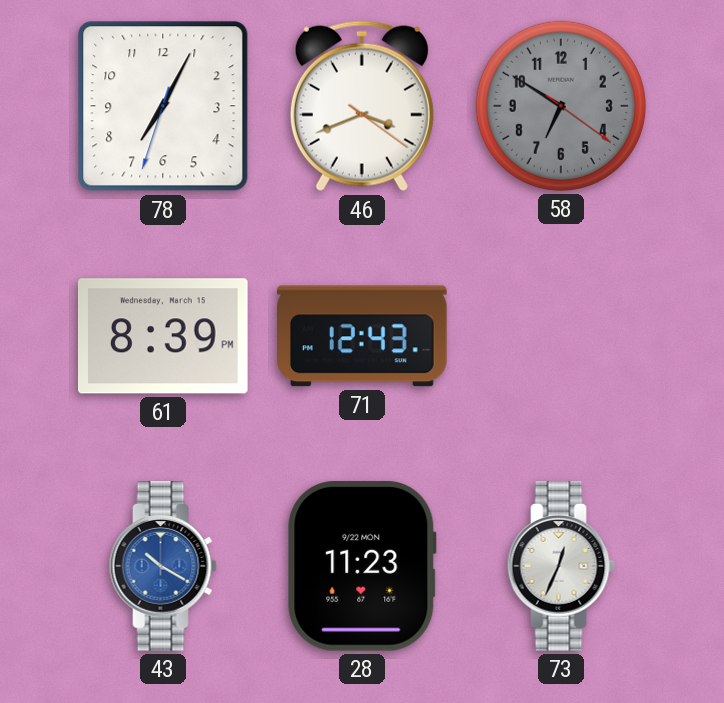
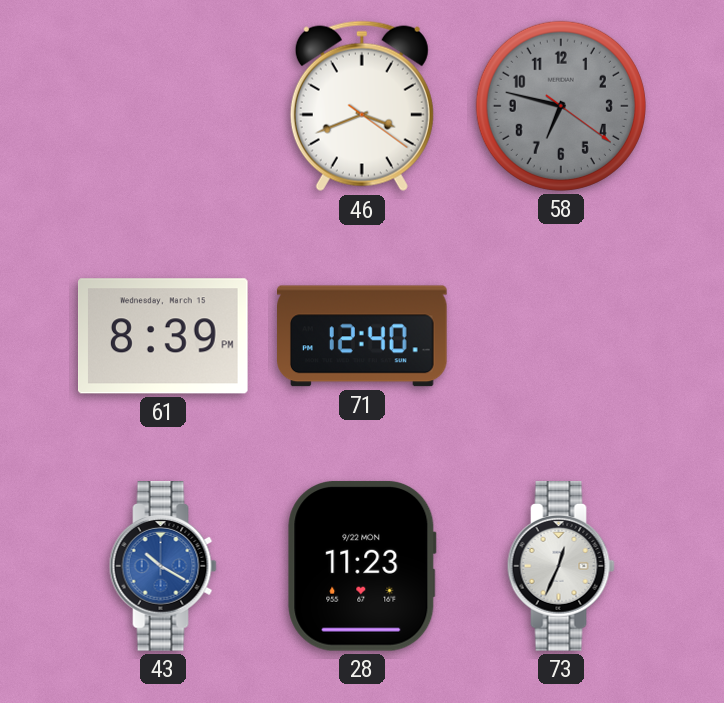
78: 7:04 -> none (163, 106)
58: 6:50 -> 6:47 (561, 106)
71: 12:43 -> 12:40 (363, 336)
